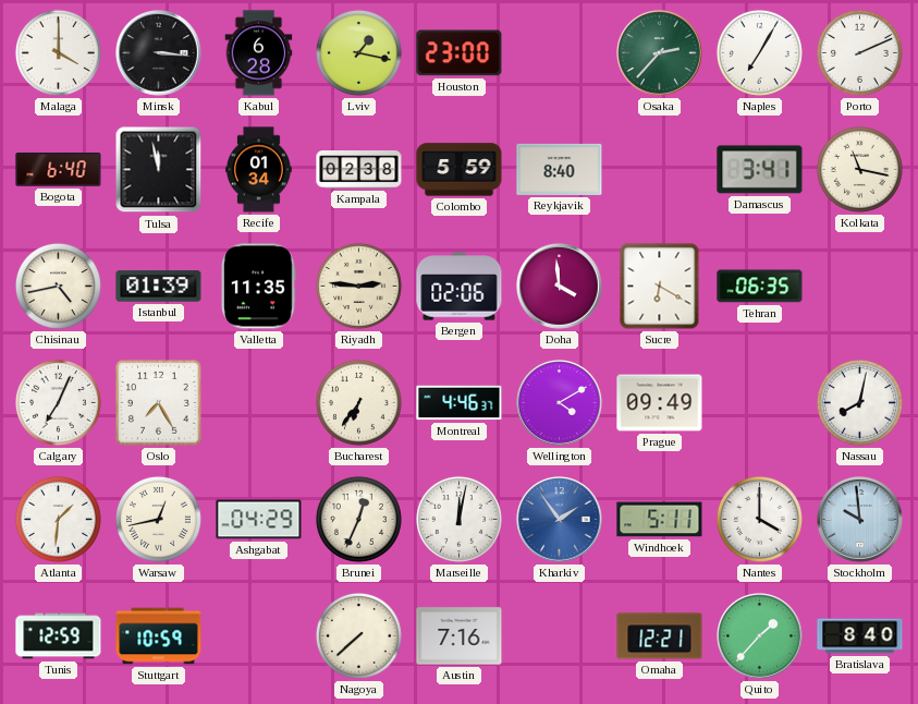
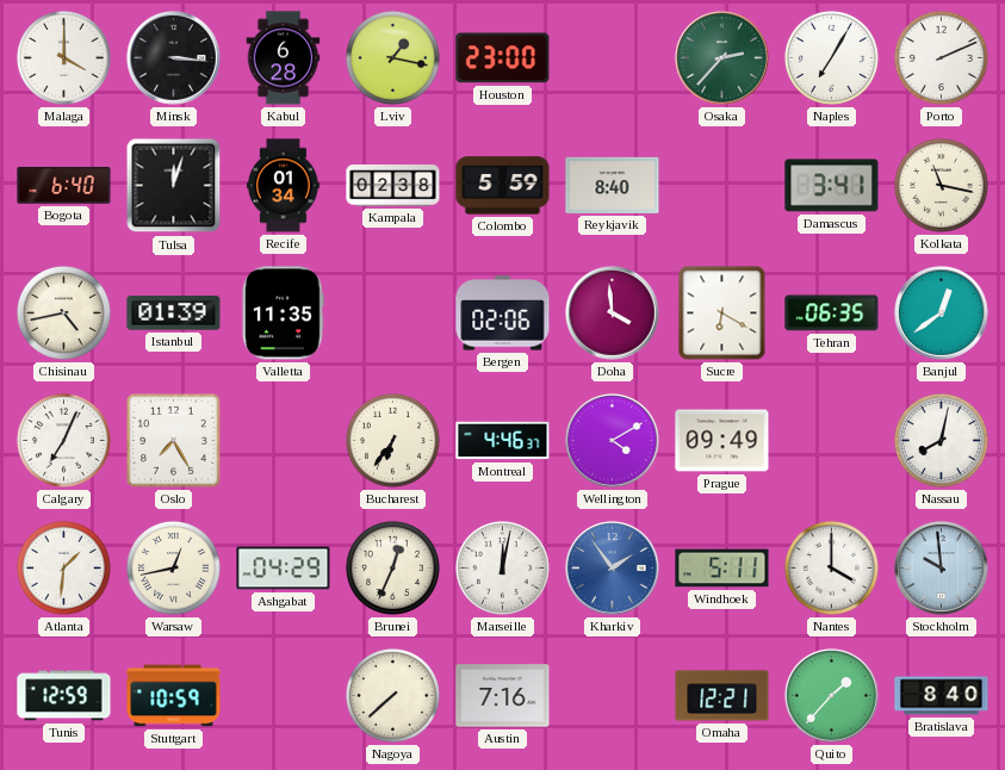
Tulsa: 11:58 -> 12:03 (174, 186)
Riyadh: 2:46 -> none (358, 286)
Banjul: none -> 12:39 (942, 313)
